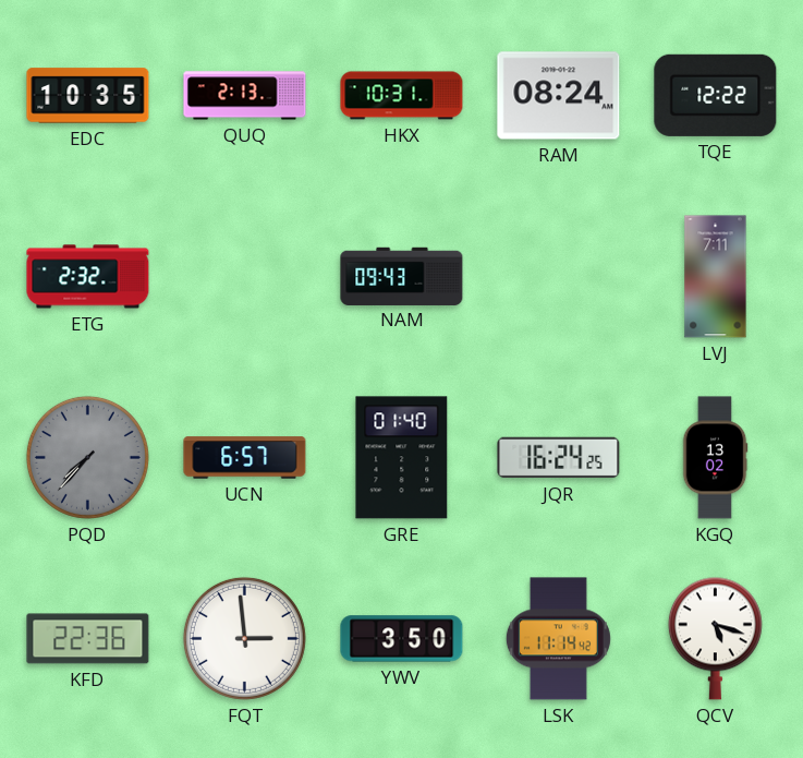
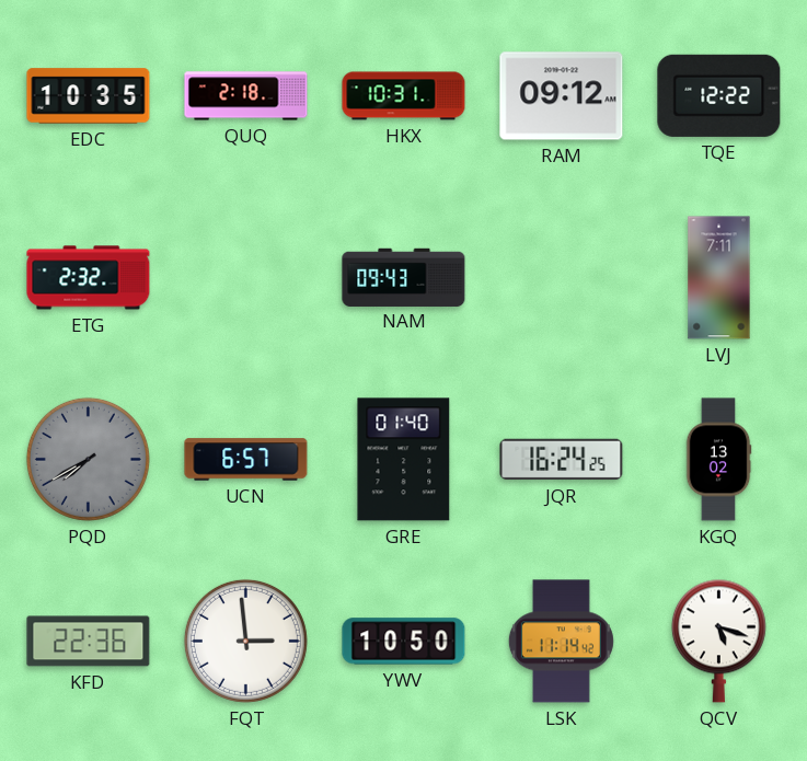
QUQ: 2:13 -> 2:18 (246, 96)
RAM: 08:24 -> 09:12 (562, 96)
PQD: 7:37 -> 7:40 (88, 459)
YWV: 3:50 -> 10:50 (404, 642)
